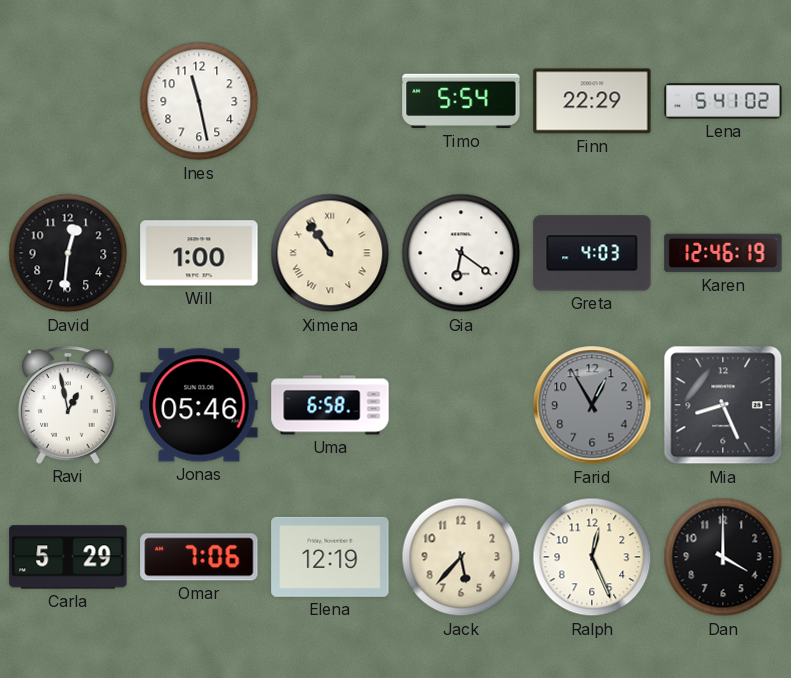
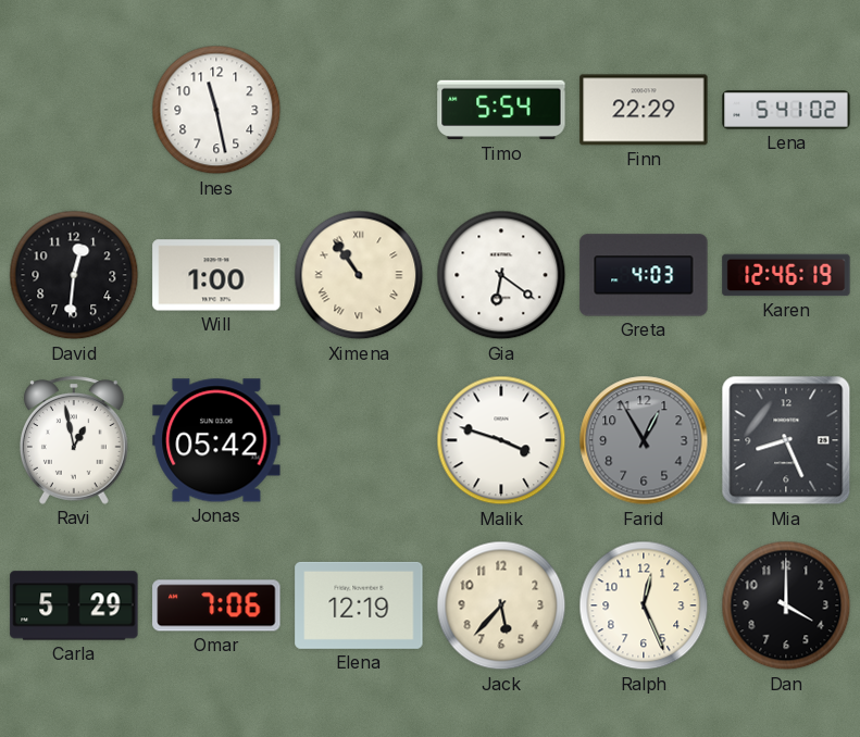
Jonas: 05:46 -> 05:42 (216, 440)
Uma: 6:58 -> none (330, 405)
Malik: none -> 3:48 (501, 440)
